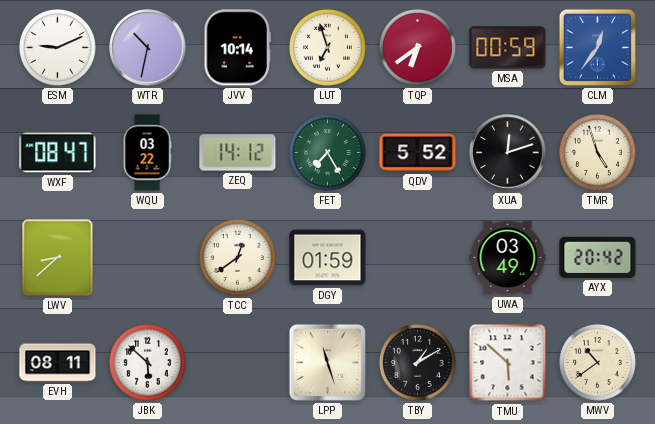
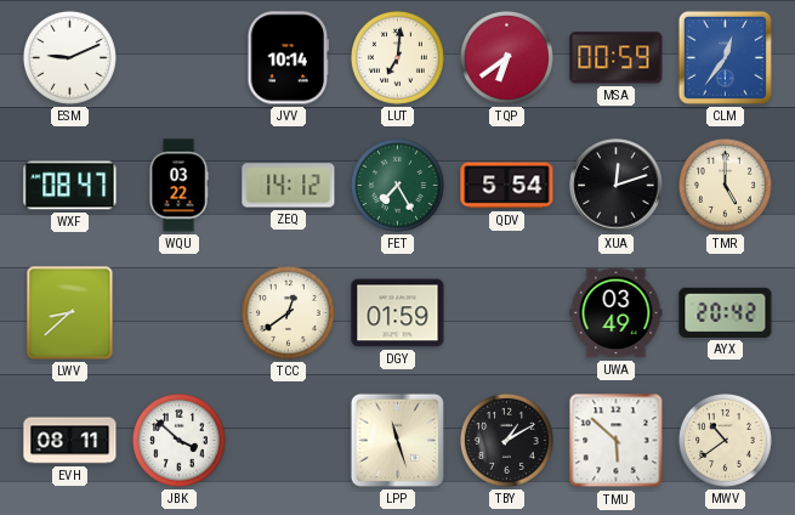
WTR: 10:32 -> none (148, 48)
LUT: 6:57 -> 7:01 (397, 57)
QDV: 5:52 -> 5:54 (507, 186)
TMR: 4:57 -> 5:00 (725, 185)
JBK: 5:52 -> 3:52 (178, 440)
